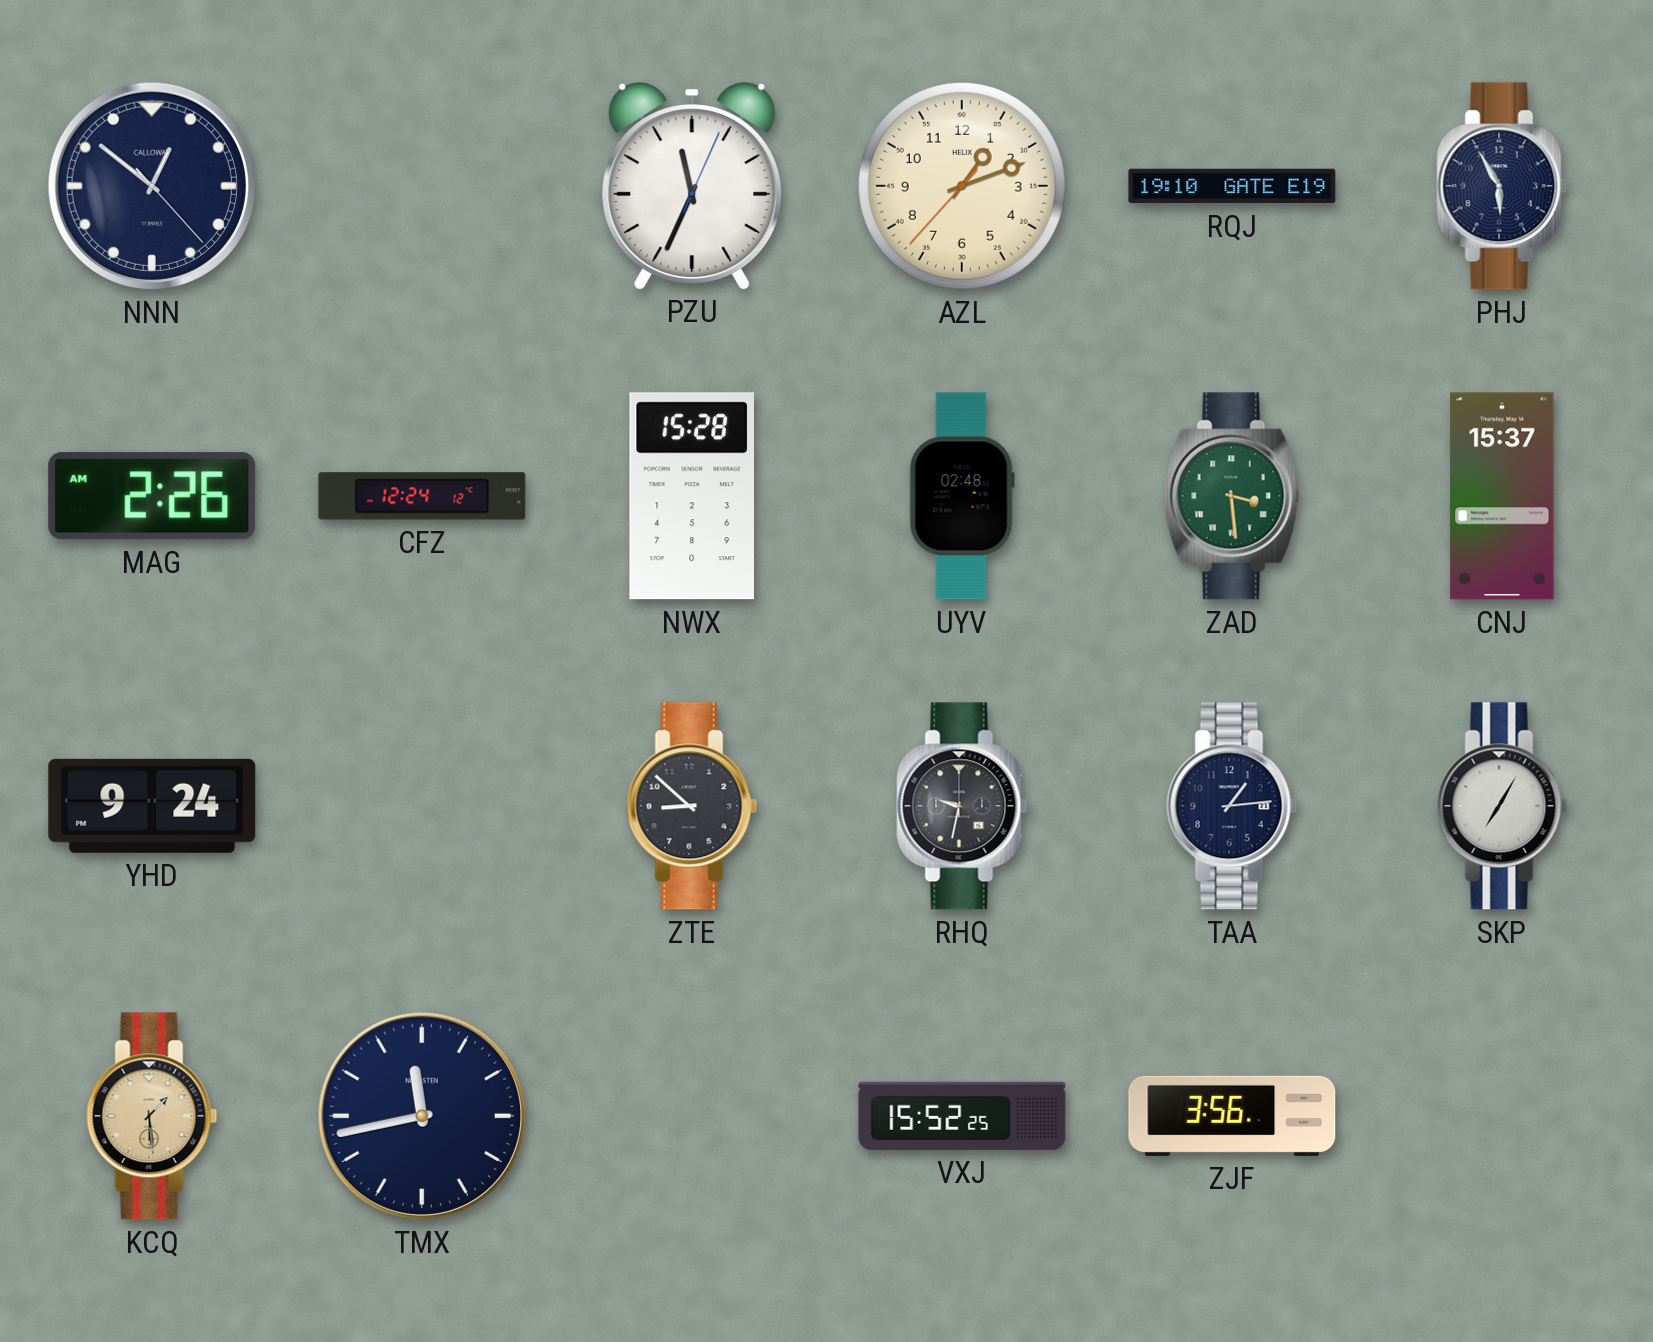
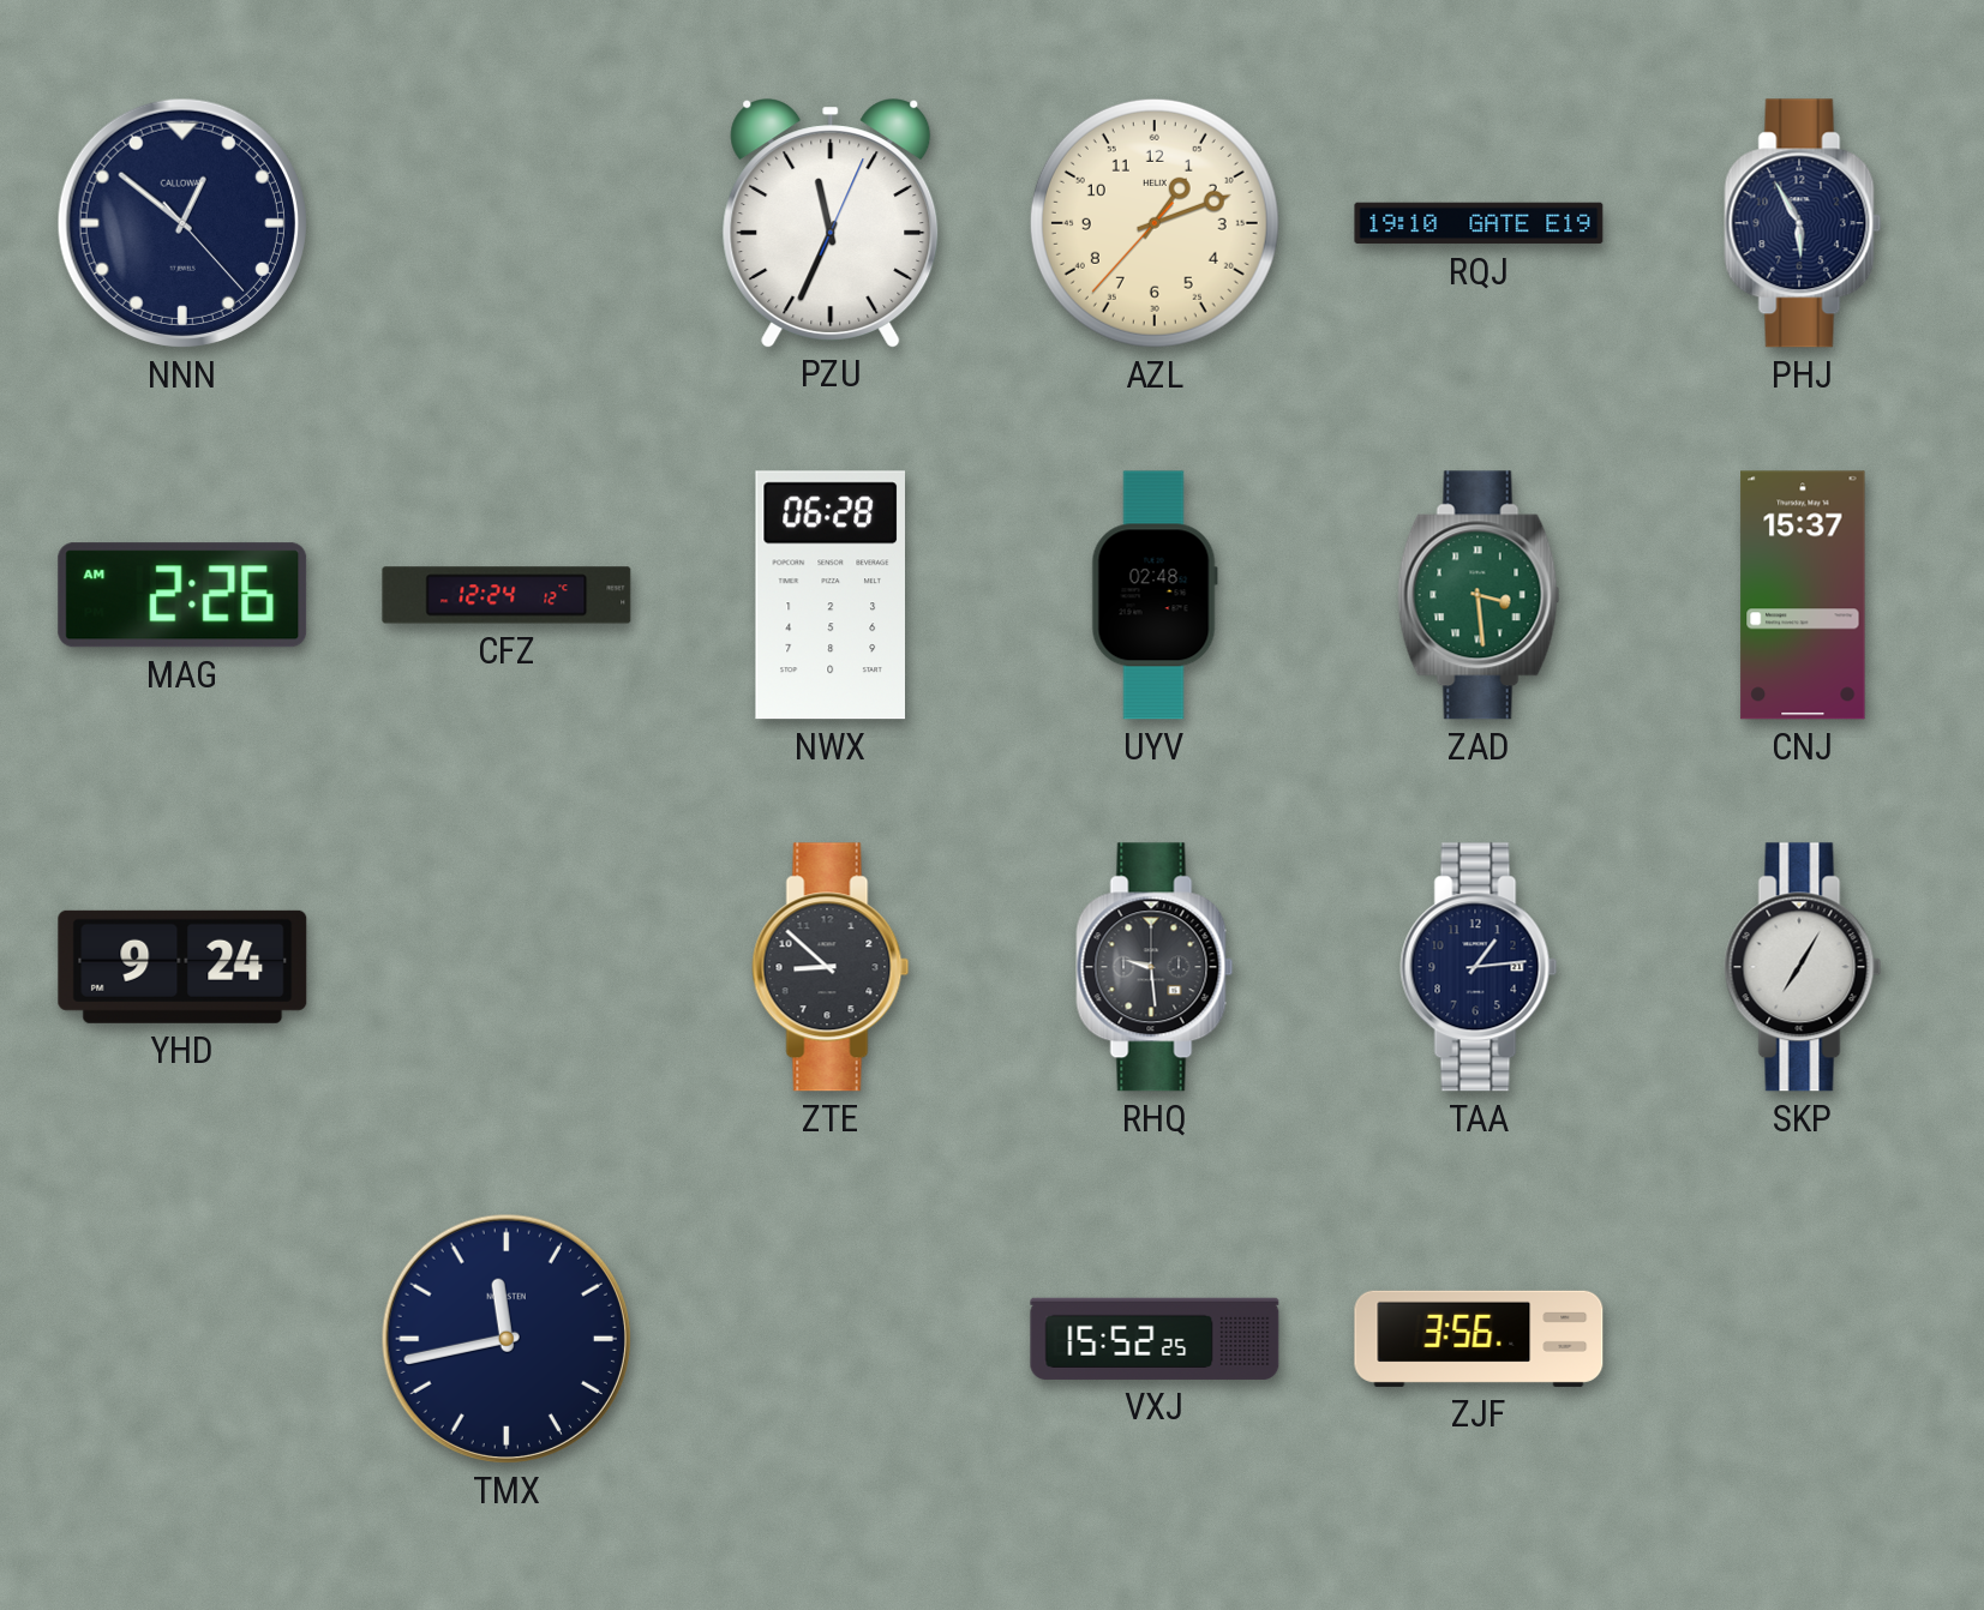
NWX: 15:28 -> 06:28 (829, 595)
RHQ: 9:32 -> 9:29 (1155, 967)
KCQ: 1:29 -> none (152, 1116)
